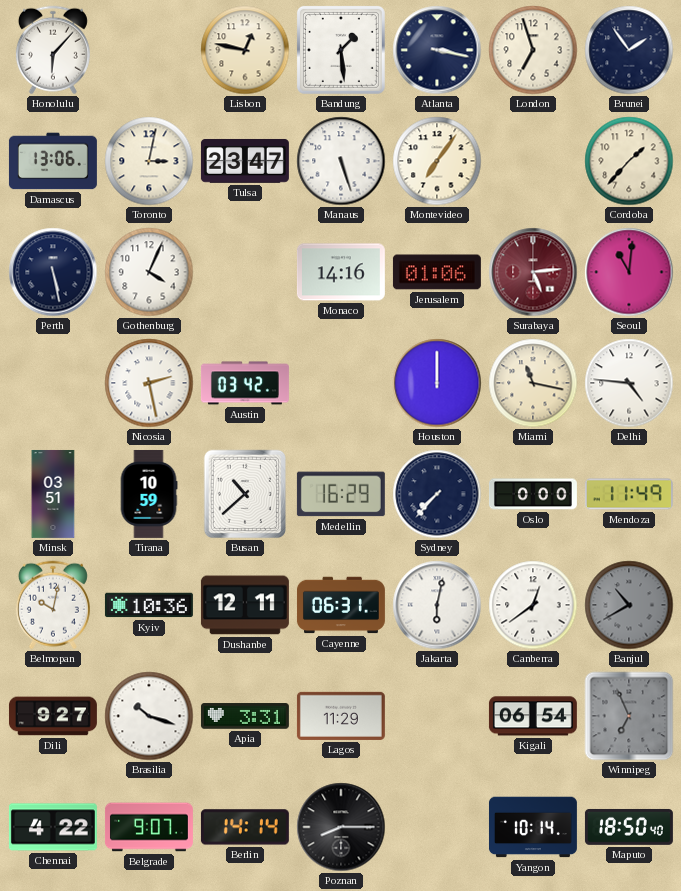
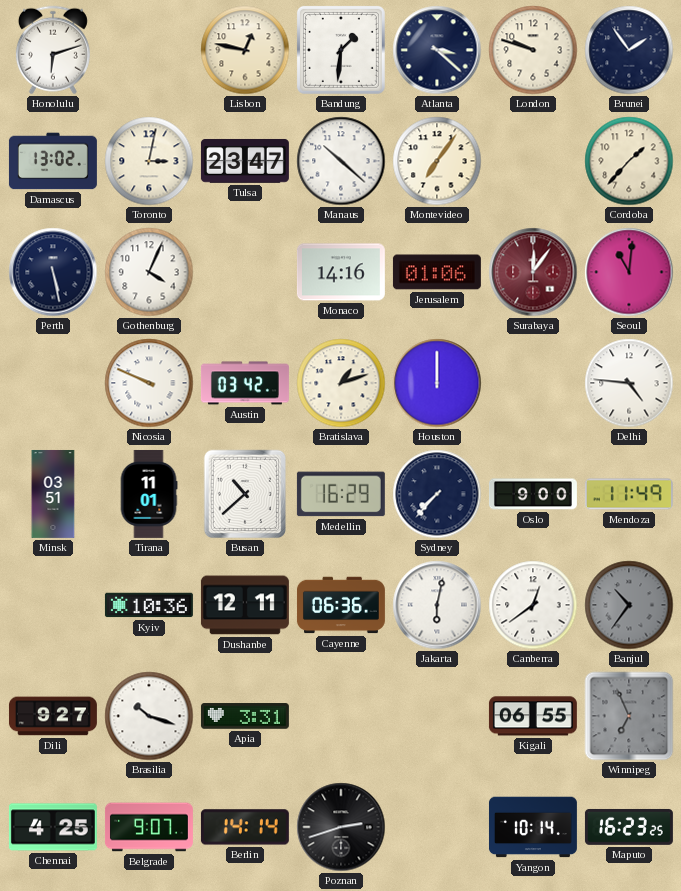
Honolulu: 6:07 -> 6:12 (53, 50)
Bandung: 1:29 -> 1:31 (341, 50)
Atlanta: 3:17 -> 3:22 (437, 50)
London: 6:57 -> 9:48 (533, 50)
Damascus: 13:06 -> 13:02 (53, 161)
Manaus: 5:27 -> 10:22 (341, 161)
Surabaya: 5:14 -> 12:06 (533, 272)
Nicosia: 2:28 -> 9:49 (149, 383)
Bratislava: none -> 1:12 (341, 383)
Miami: 11:17 -> none (533, 383)
Tirana: 10:59 -> 11:01 (149, 494)
Oslo: 0:00 -> 9:00 (533, 494)
Belmopan: 10:02 -> none (53, 605)
Cayenne: 06:31 -> 06:36 (341, 605)
Banjul: 10:40 -> 10:36 (629, 605)
Lagos: 11:29 -> none (341, 716)
Kigali: 06:54 -> 06:55 (533, 716)
Chennai: 4:22 -> 4:25 (53, 827)
Poznan: 8:15 -> 2:42 (341, 827)
Maputo: 18:50 -> 16:23 (629, 827)
